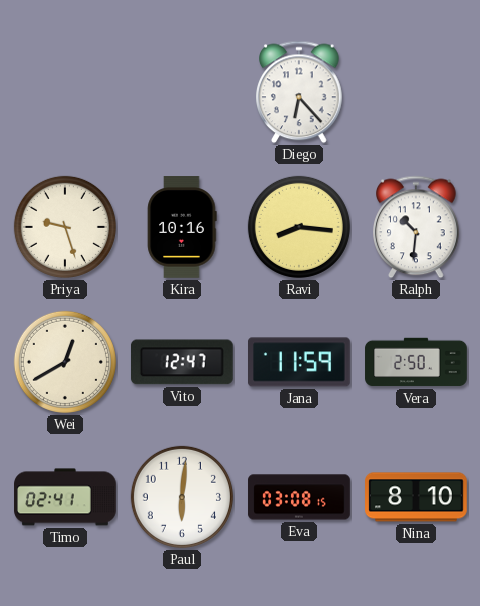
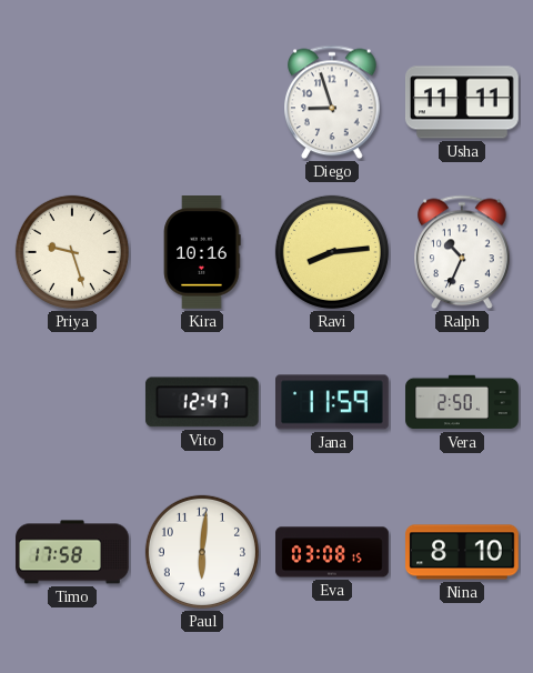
Diego: 6:23 -> 8:57 (333, 102)
Usha: none -> 11:11 (462, 102)
Ravi: 8:16 -> 8:14 (332, 252)
Ralph: 10:31 -> 10:34 (463, 252)
Wei: 12:40 -> none (65, 362)
Timo: 02:41 -> 17:58 (72, 552)
